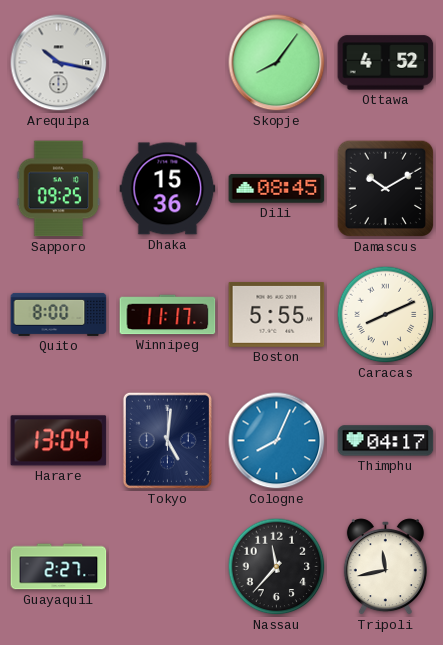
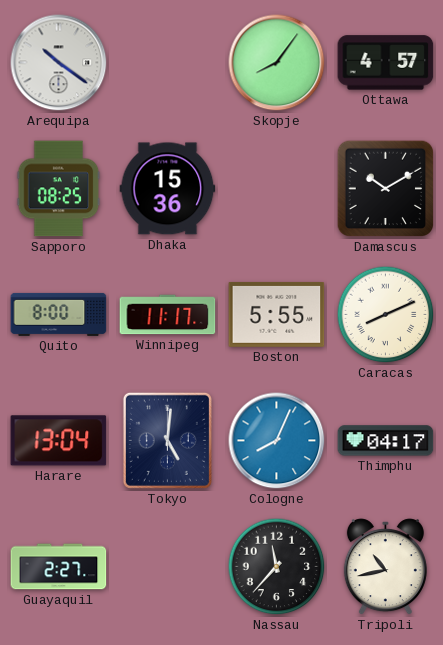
Arequipa: 10:17 -> 10:21 (59, 63)
Ottawa: 4:52 -> 4:57 (386, 63)
Sapporo: 09:25 -> 08:25 (59, 189)
Dili: 08:45 -> none (277, 189)
Tripoli: 11:43 -> 10:43 (385, 567)
